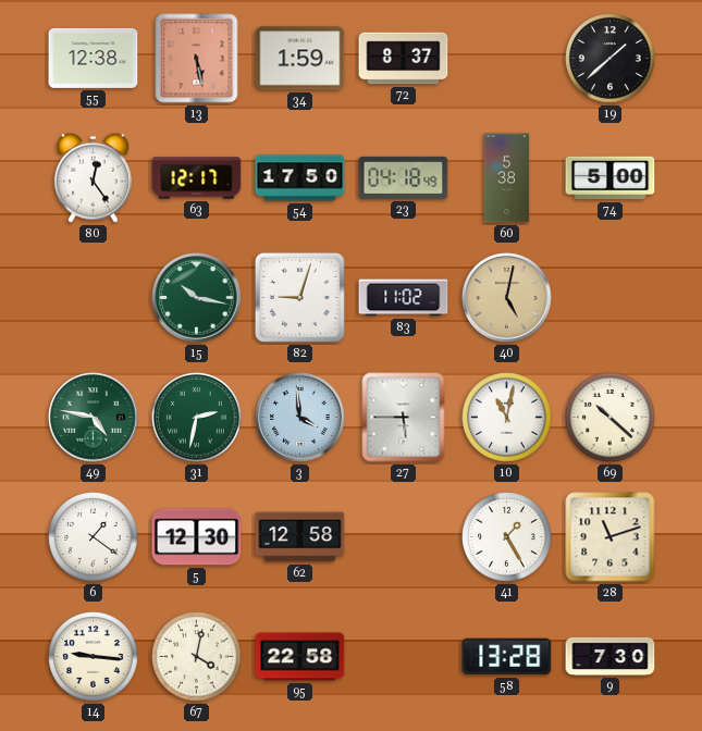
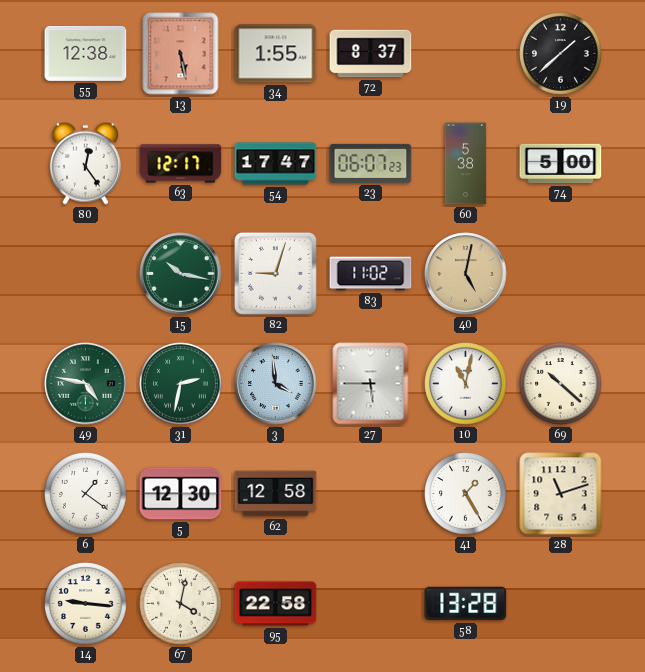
34: 1:59 -> 1:55 (276, 54)
54: 17:50 -> 17:47 (276, 164)
23: 04:18 -> 06:07 (371, 163)
9: 7:30 -> none (611, 656)
